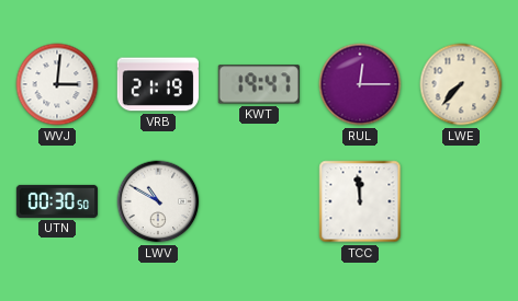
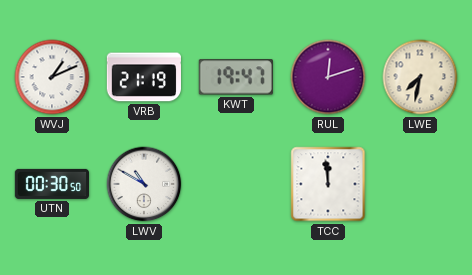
WVJ: 3:01 -> 1:11 (52, 77)
RUL: 12:15 -> 12:12 (328, 77)
LWE: 7:37 -> 7:32 (420, 77)
